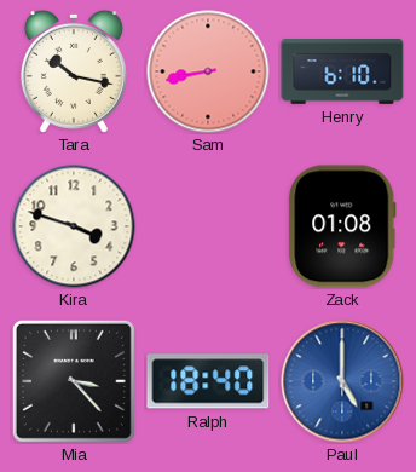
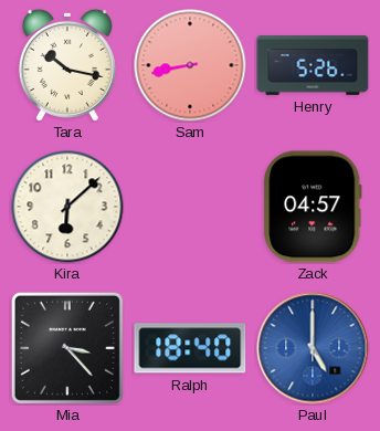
Henry: 6:10 -> 5:26 (313, 65)
Kira: 3:48 -> 6:08 (67, 207)
Zack: 01:08 -> 04:57 (313, 207)
